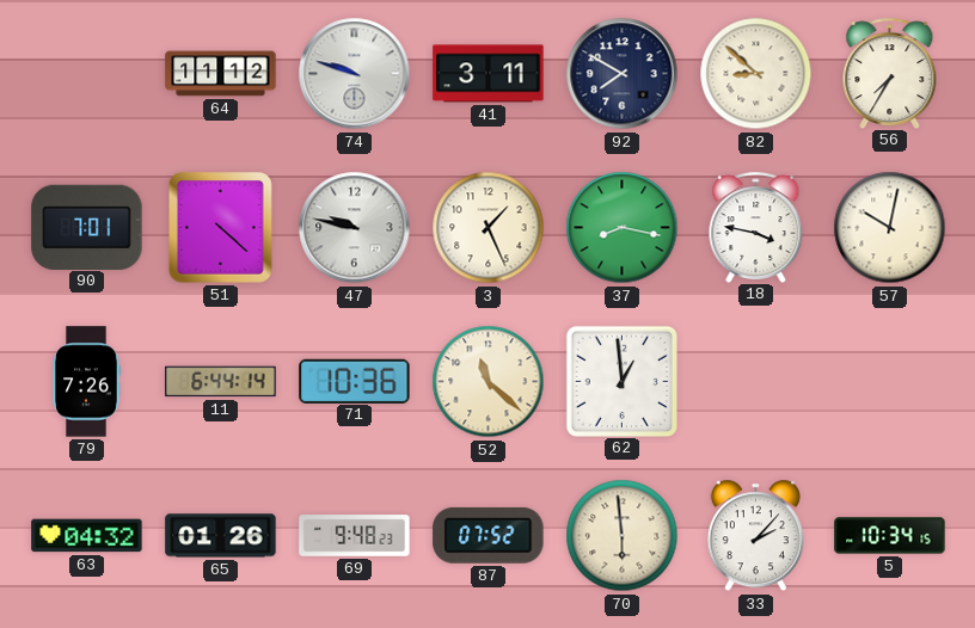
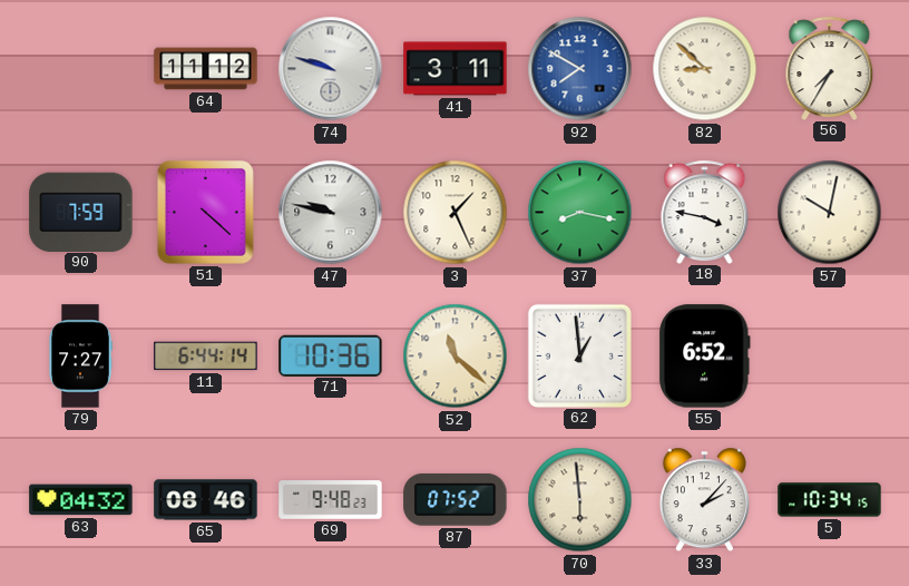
92 dial: navy -> blue (580, 69)
90: 7:01 -> 7:59 (81, 212)
79: 7:26 -> 7:27 (80, 357)
55: none -> 6:52 (704, 357)
65: 01:26 -> 08:46 (206, 500)
